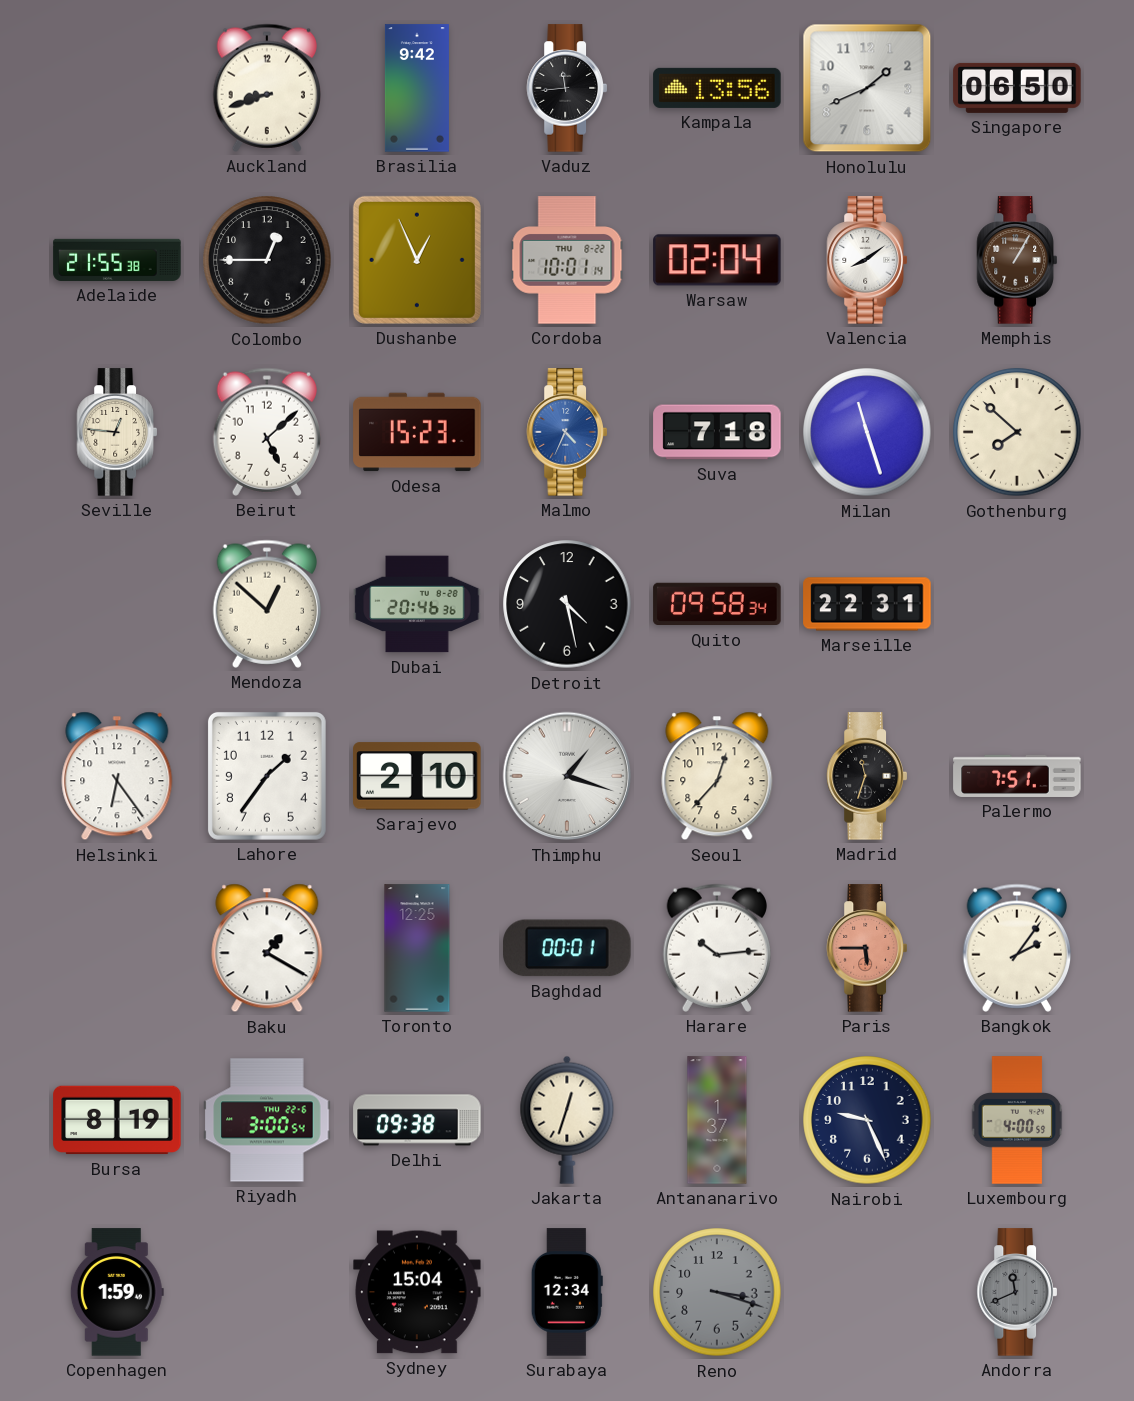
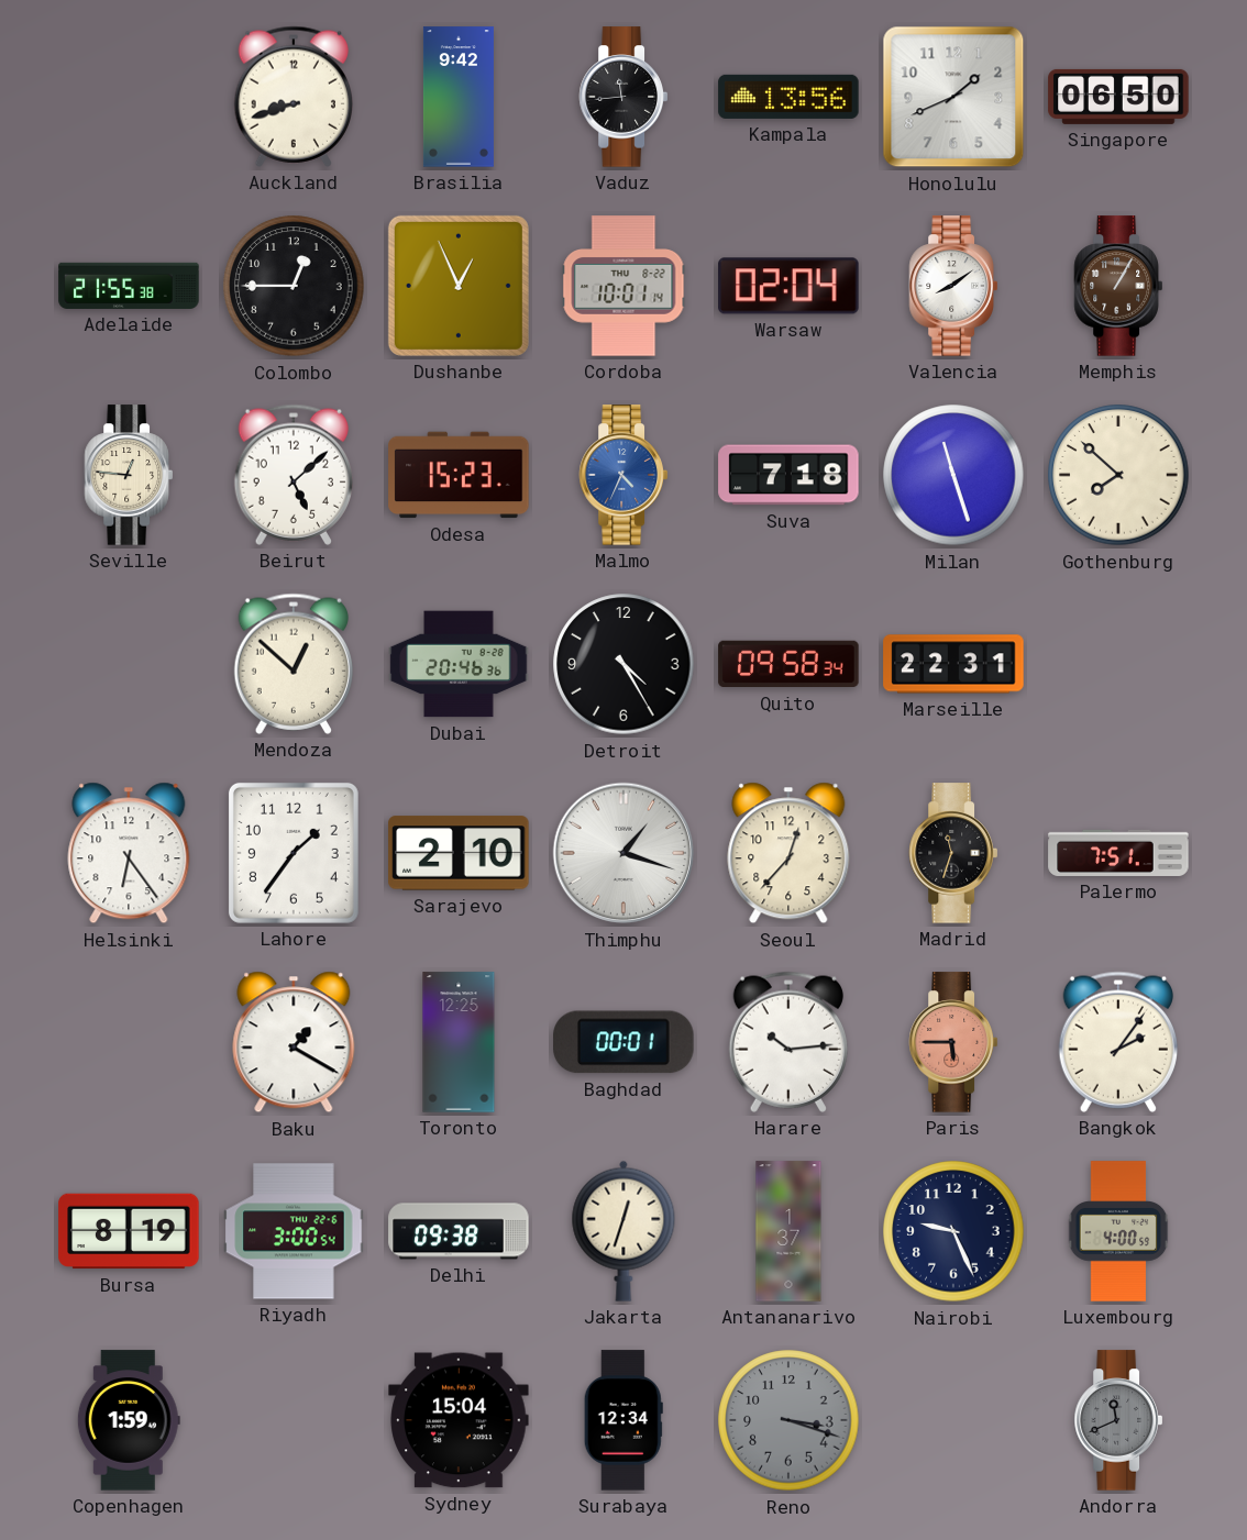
Detroit: 4:28 -> 4:25 (623, 664)
